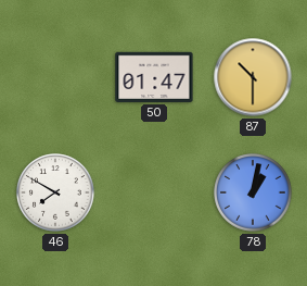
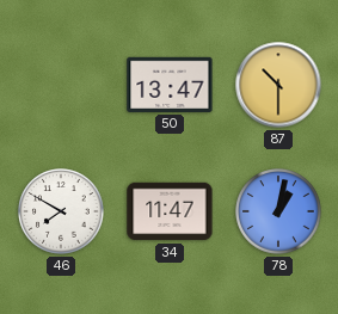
50: 01:47 -> 13:47 (170, 85)
34: none -> 11:47 (170, 211)
